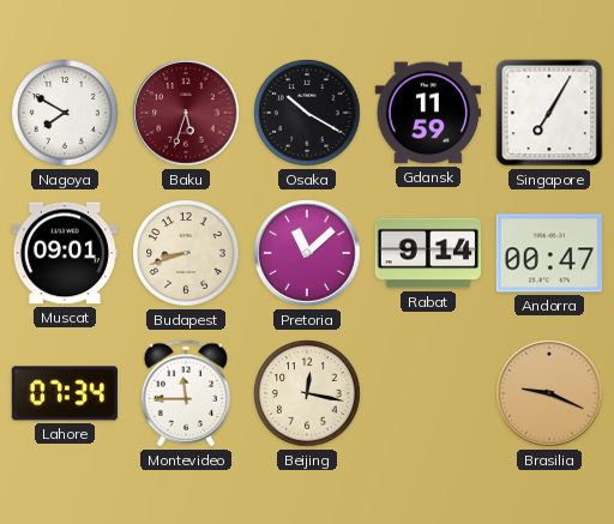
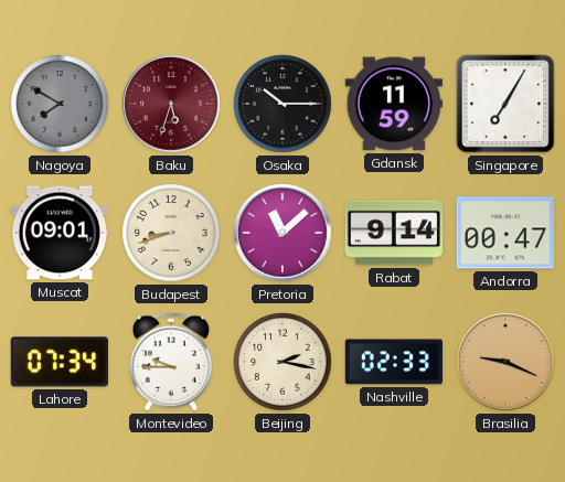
Nagoya dial: white -> grey (60, 104)
Osaka: 10:20 -> 10:15 (282, 104)
Montevideo: 11:45 -> 9:45 (170, 362)
Beijing: 12:17 -> 2:17 (282, 362)
Nashville: none -> 02:33 (394, 362)
